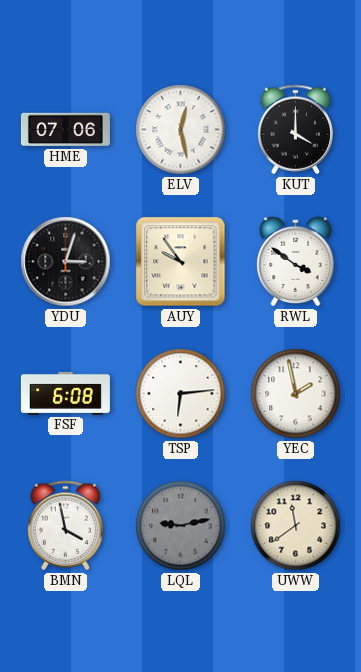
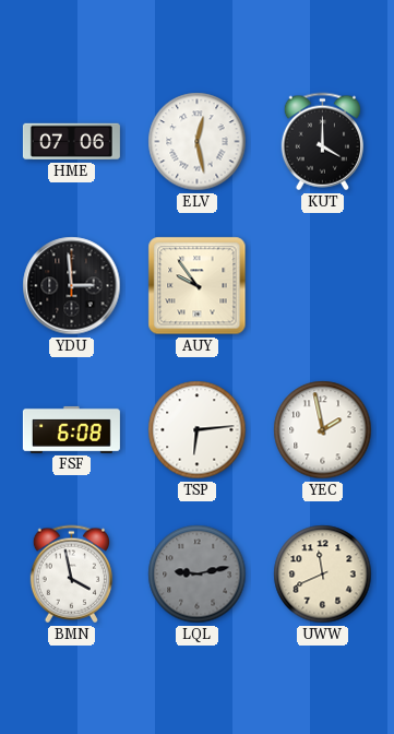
YDU: 3:03 -> 2:59 (72, 286)
RWL: 3:51 -> none (296, 262)
UWW: 11:39 -> 11:41 (323, 575)
